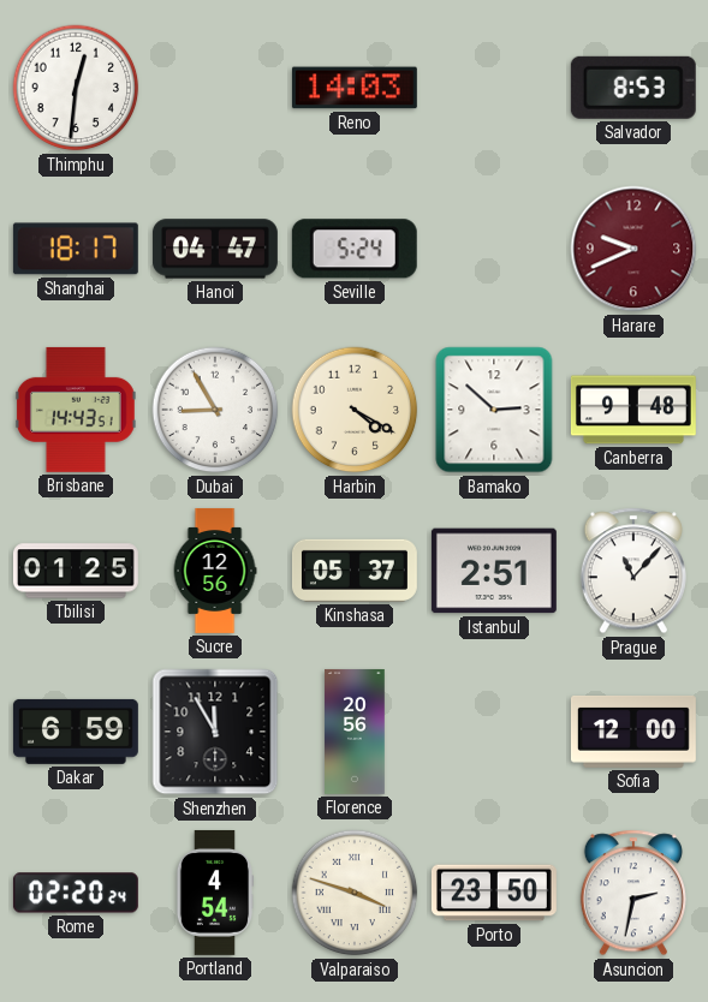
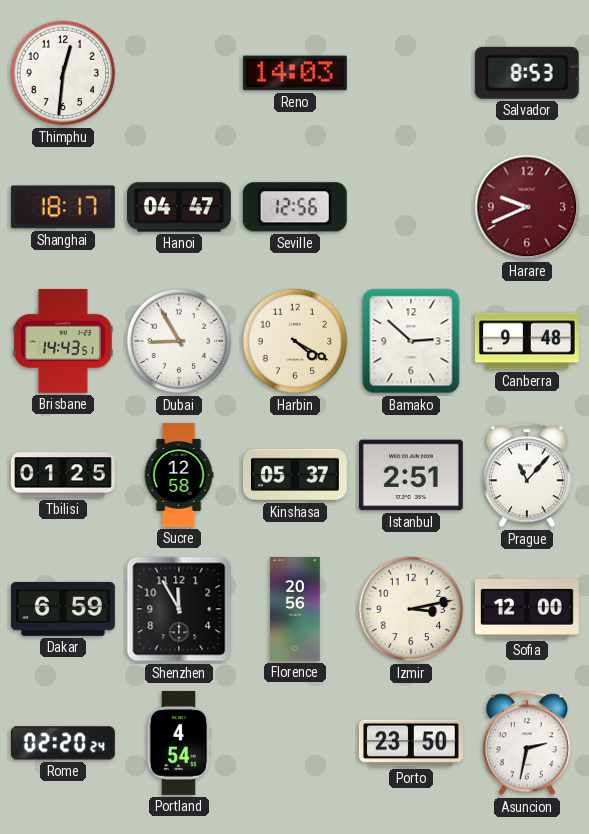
Seville: 5:24 -> 12:56 (295, 207)
Sucre: 12:56 -> 12:58 (179, 475)
Izmir: none -> 3:13 (411, 609)
Valparaiso: 3:48 -> none (355, 893)
